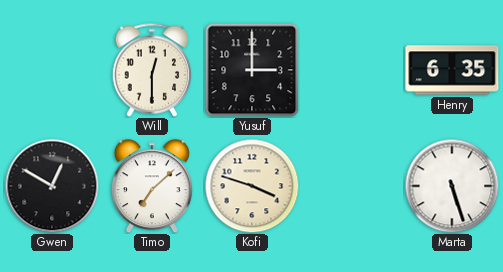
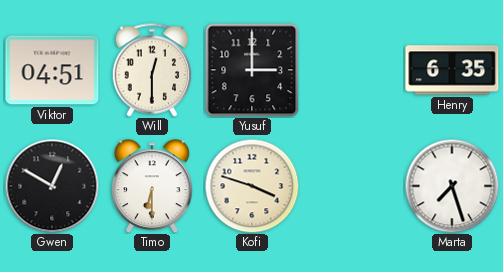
Viktor: none -> 04:51 (52, 70)
Timo: 7:08 -> 6:30 (152, 186)
Marta: 5:27 -> 7:27 (452, 186)
